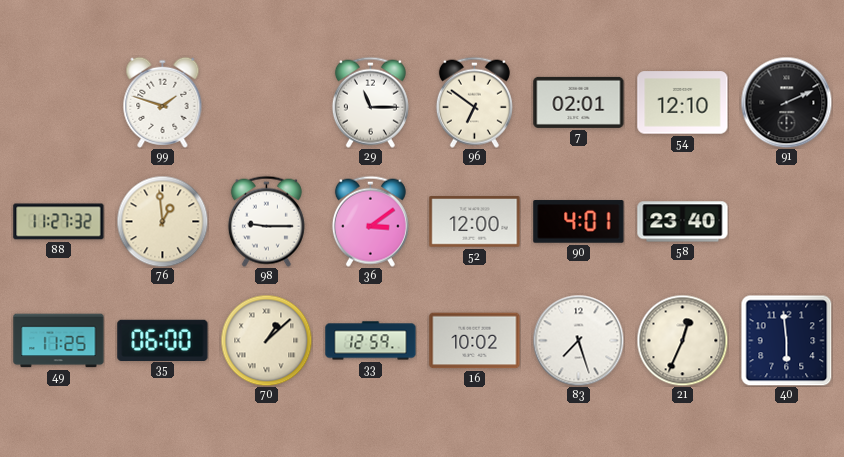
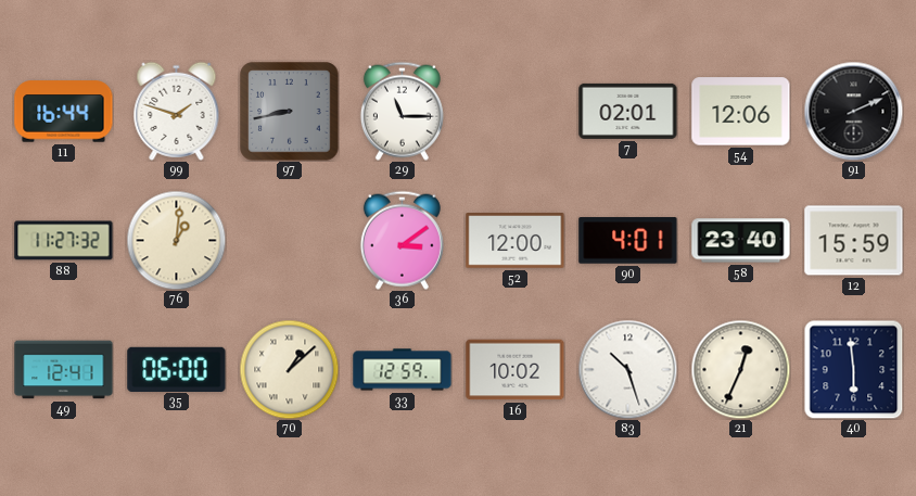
11: none -> 16:44 (64, 112)
97: none -> 8:43 (290, 112)
96: 6:51 -> none (474, 102)
54: 12:10 -> 12:06 (741, 112)
76: 12:59 -> 1:01 (176, 240)
98: 9:15 -> none (266, 221)
12: none -> 15:59 (854, 241)
49: 11:25 -> 12:41 (64, 370)
83: 7:27 -> 10:27 (627, 369)
